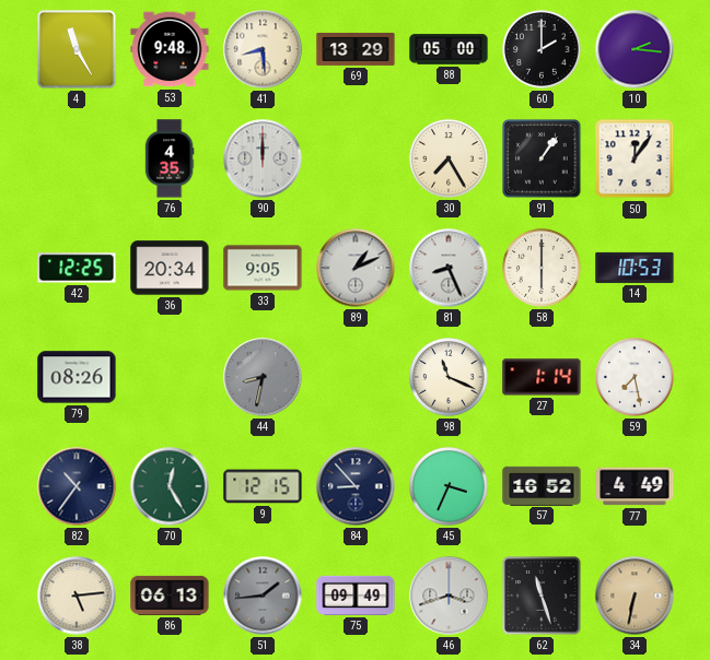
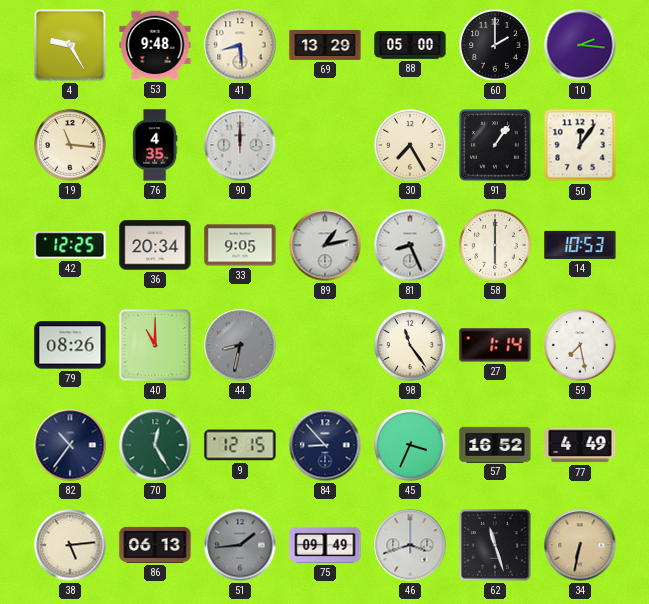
4: 11:25 -> 9:25 (70, 45)
19: none -> 11:16 (70, 145)
89: 1:11 -> 1:13 (325, 245)
40: none -> 11:00 (155, 345)
98: 11:19 -> 11:24 (410, 345)
